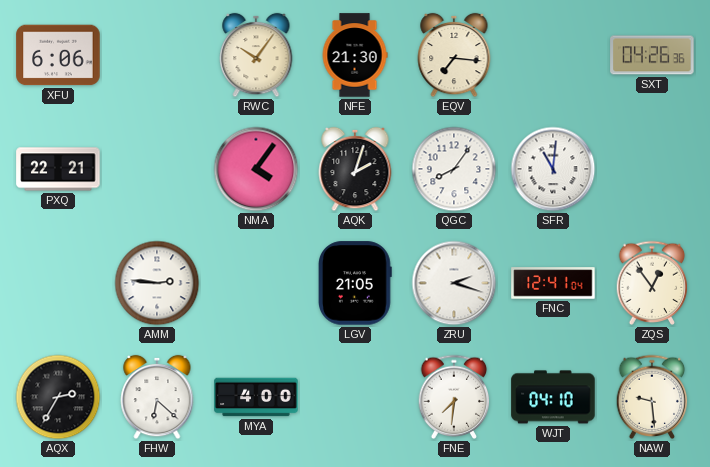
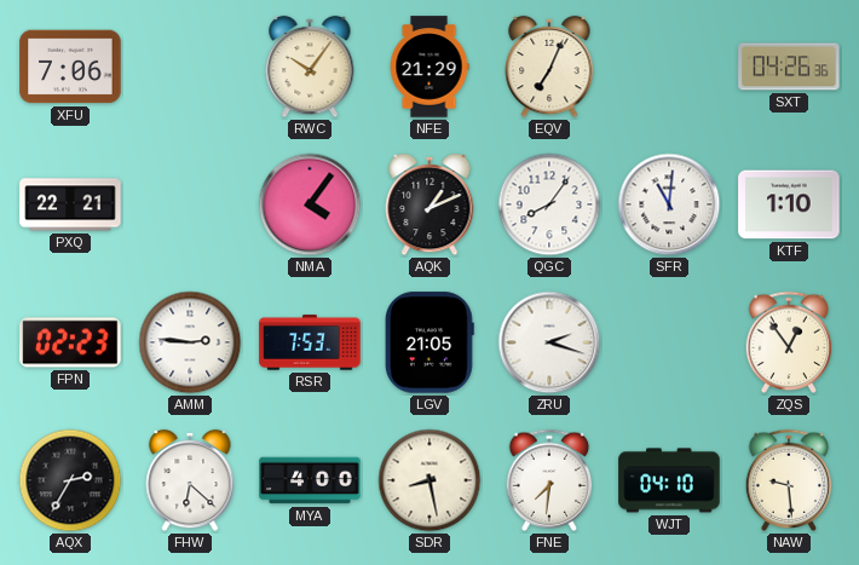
XFU: 6:06 -> 7:06 (70, 67)
NFE: 21:30 -> 21:29 (429, 67)
EQV: 7:16 -> 7:04 (549, 67)
AQK: 2:03 -> 1:11 (429, 204)
KTF: none -> 1:10 (789, 204)
FPN: none -> 02:23 (70, 342)
RSR: none -> 7:53 (310, 342)
FNC: 12:41 -> none (553, 283)
SDR: none -> 8:28 (429, 480)
